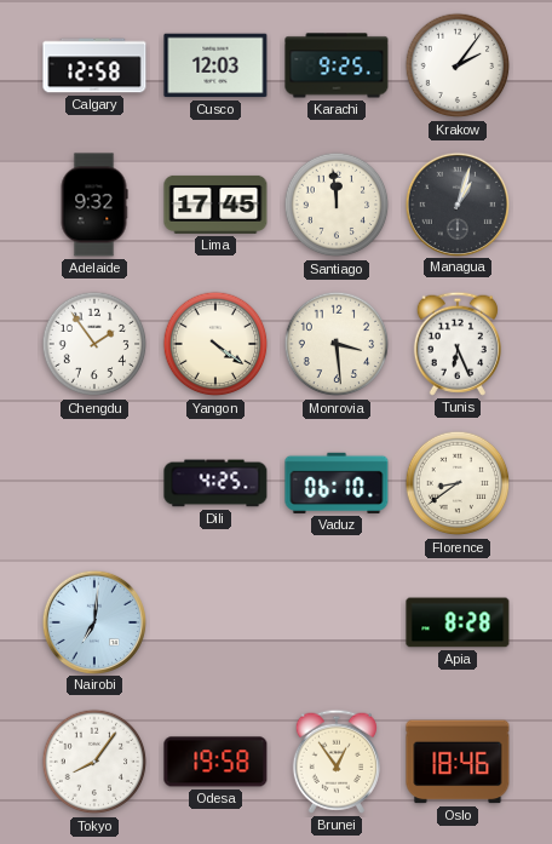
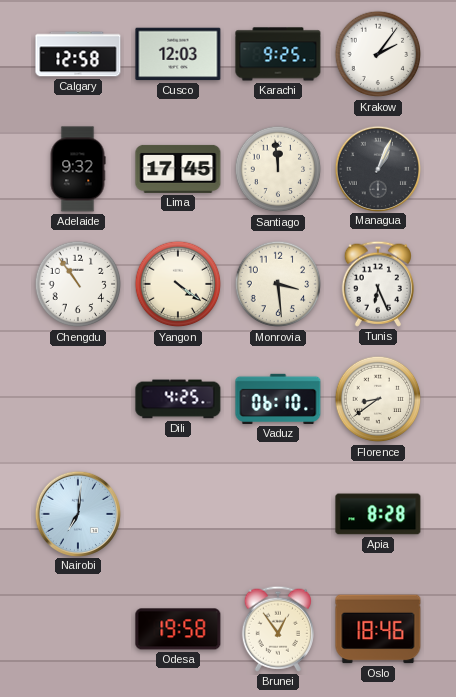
Managua: 1:03 -> 1:04 (377, 168)
Chengdu: 1:54 -> 10:54 (78, 284)
Tokyo: 8:06 -> none (94, 762)
